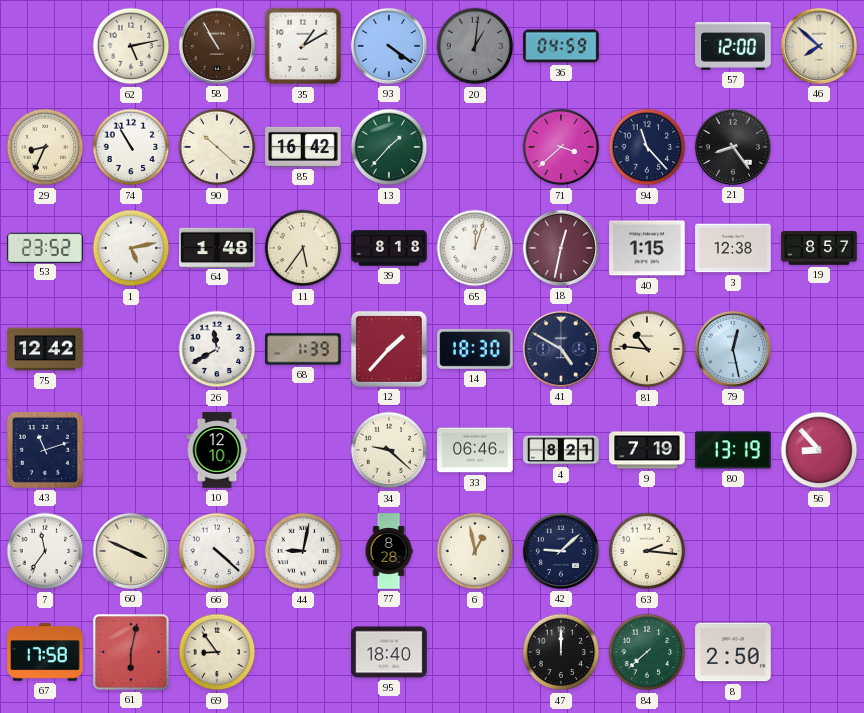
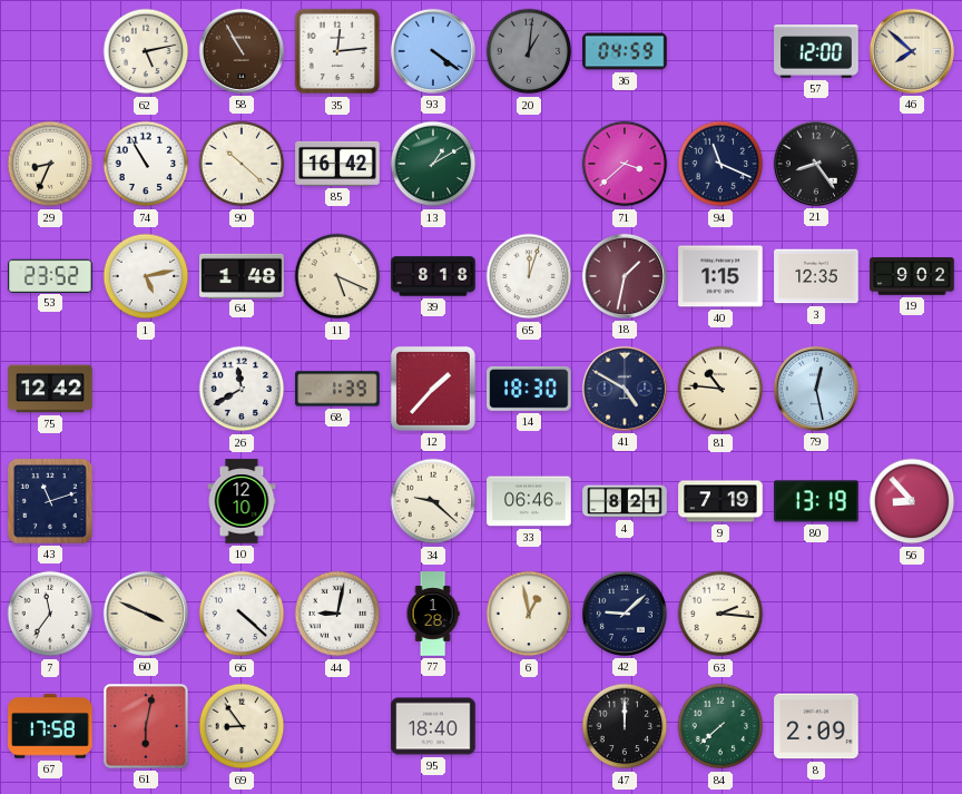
35: 1:10 -> 12:14 (337, 51)
13: 1:37 -> 1:10 (433, 164)
94: 11:23 -> 11:19 (720, 164)
11: 5:36 -> 5:19 (337, 276)
18: 12:32 -> 1:32 (625, 276)
3: 12:38 -> 12:35 (816, 276)
19: 8:57 -> 9:02 (912, 276)
77: 8:28 -> 1:28 (433, 614)
8: 2:50 -> 2:09 (816, 726)
